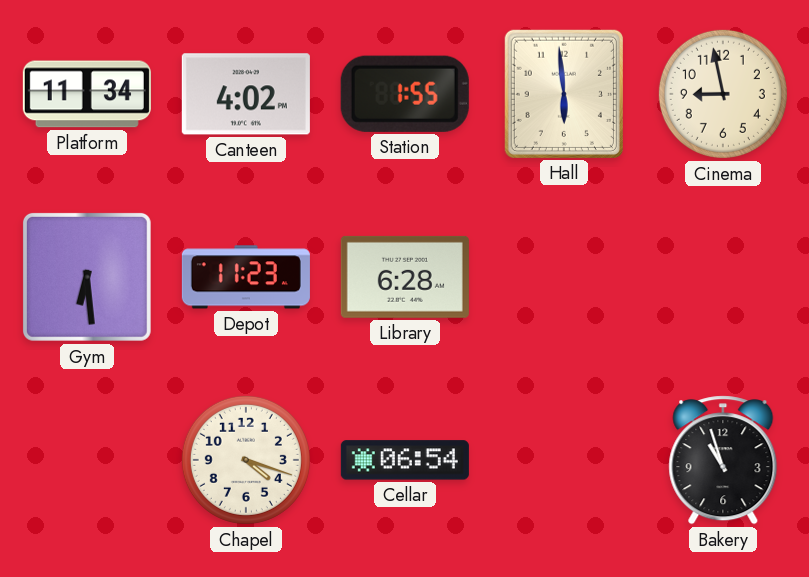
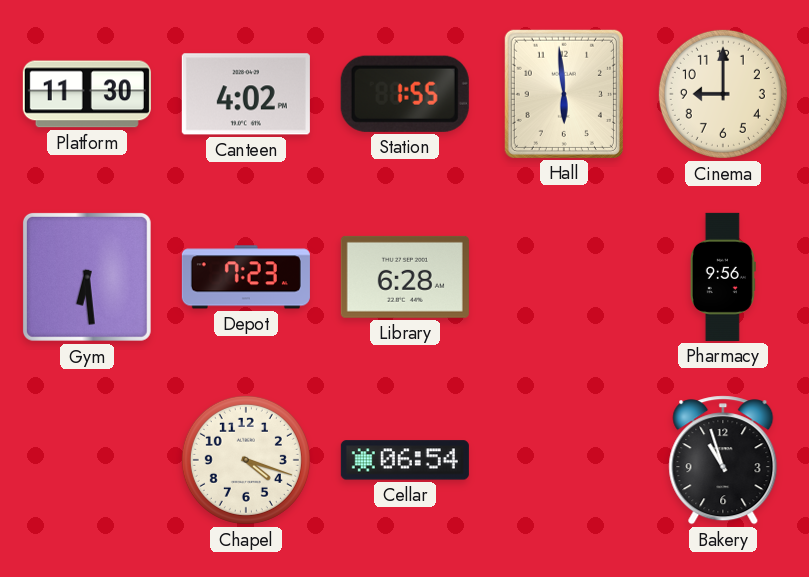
Platform: 11:34 -> 11:30 (87, 94)
Cinema: 8:58 -> 9:00 (723, 94)
Depot: 11:23 -> 7:23 (246, 277)
Pharmacy: none -> 9:56 (723, 277)
